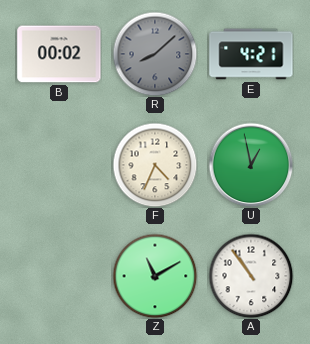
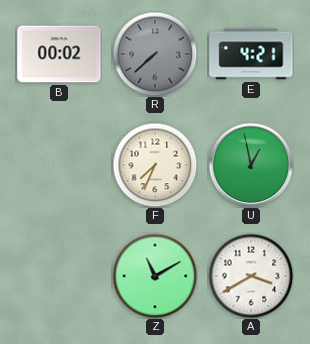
R: 8:08 -> 7:38 (155, 54)
F: 4:34 -> 7:34 (155, 165)
A: 10:54 -> 3:40 (251, 276)
